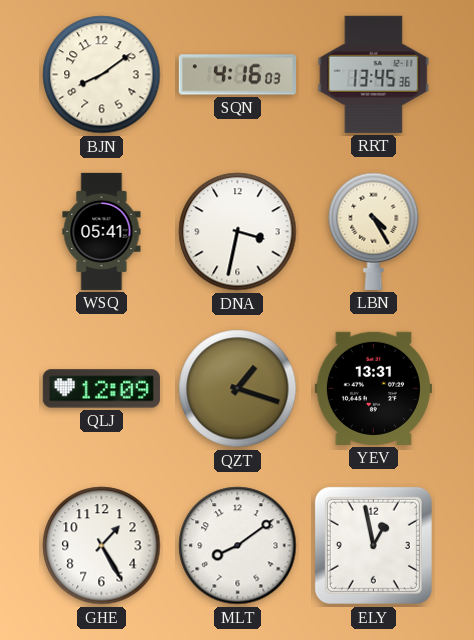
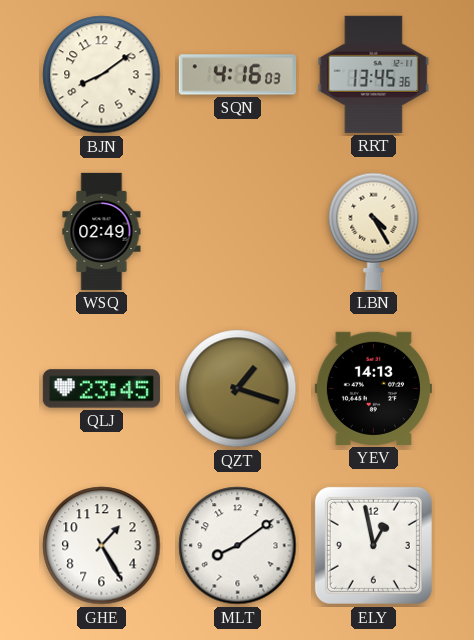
WSQ: 05:41 -> 02:49 (102, 231)
DNA: 3:32 -> none (238, 232)
QLJ: 12:09 -> 23:45 (101, 389)
YEV: 13:31 -> 14:13 (373, 388)
